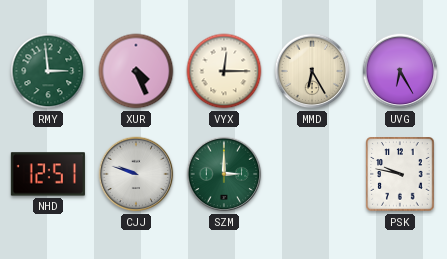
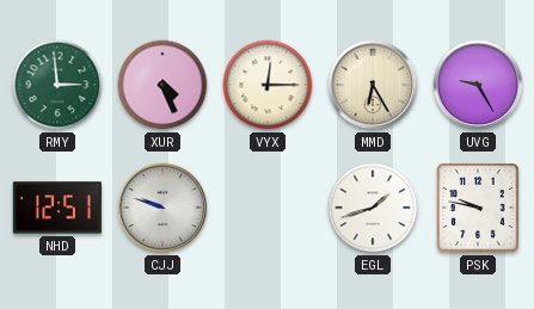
UVG: 6:25 -> 9:25 (478, 85)
SZM: 3:00 -> none (224, 174)
EGL: none -> 1:42 (373, 208)
